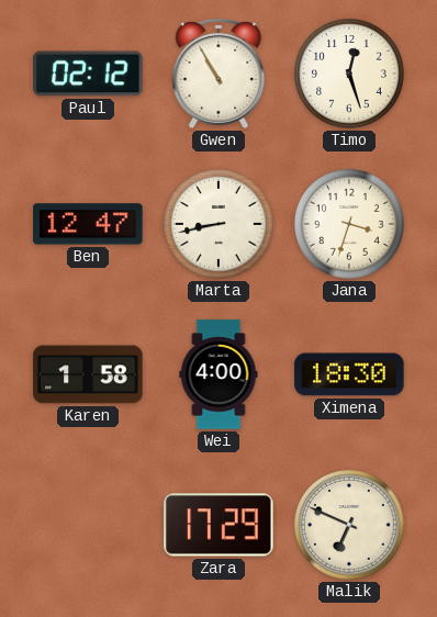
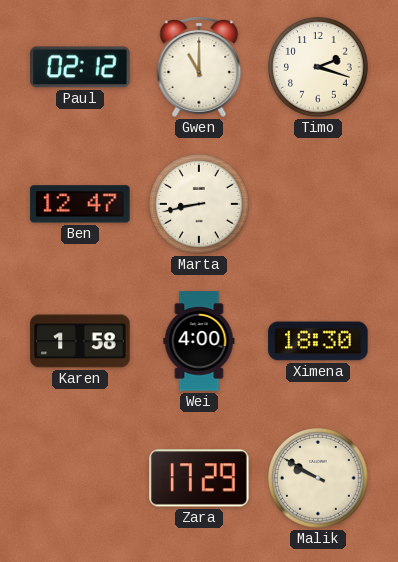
Gwen: 10:55 -> 11:00 (199, 67)
Timo: 12:27 -> 2:18 (319, 68)
Jana: 3:33 -> none (350, 225)
Malik: 6:49 -> 9:50 (319, 479)
